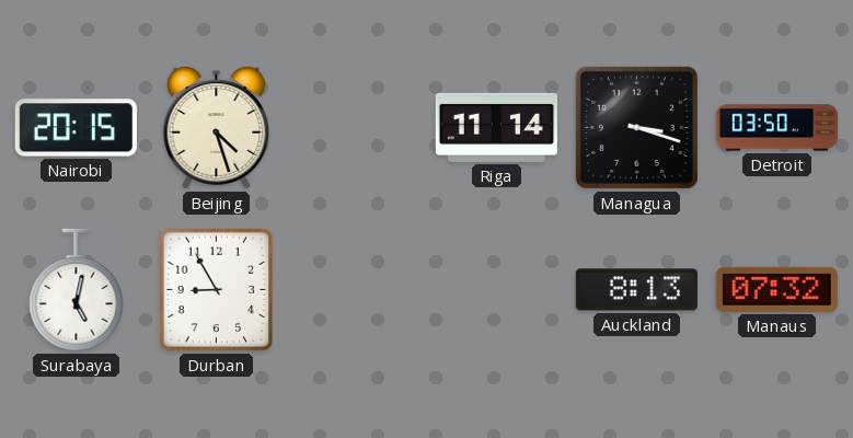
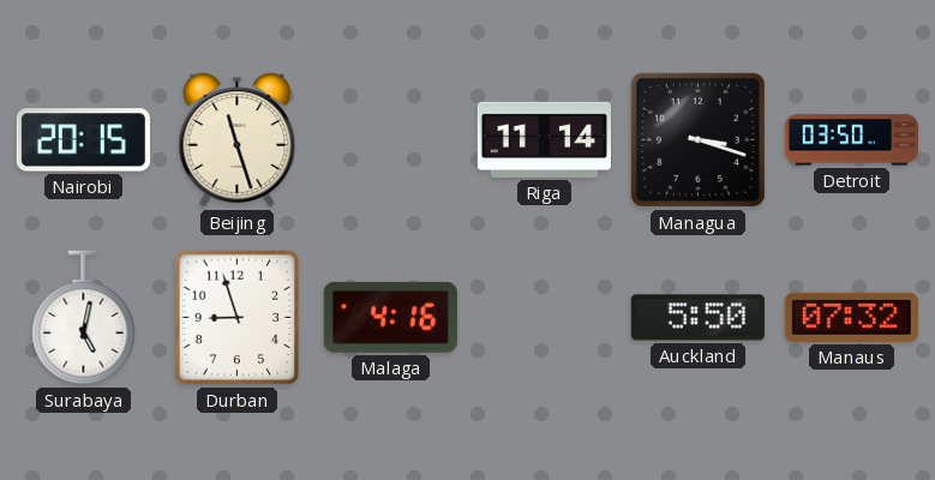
Beijing: 4:27 -> 11:27 (238, 140)
Durban: 8:55 -> 8:57 (238, 318)
Malaga: none -> 4:16 (390, 317)
Auckland: 8:13 -> 5:50 (697, 318)
